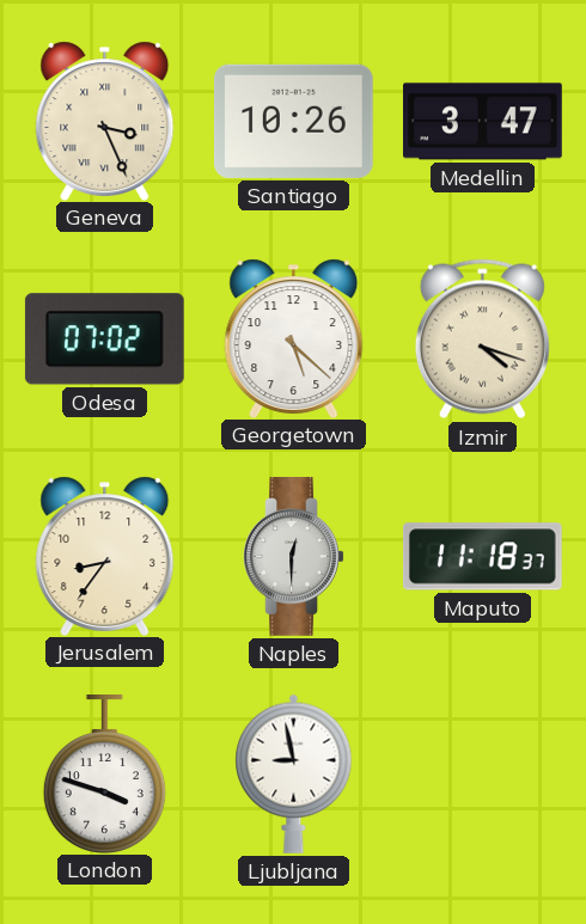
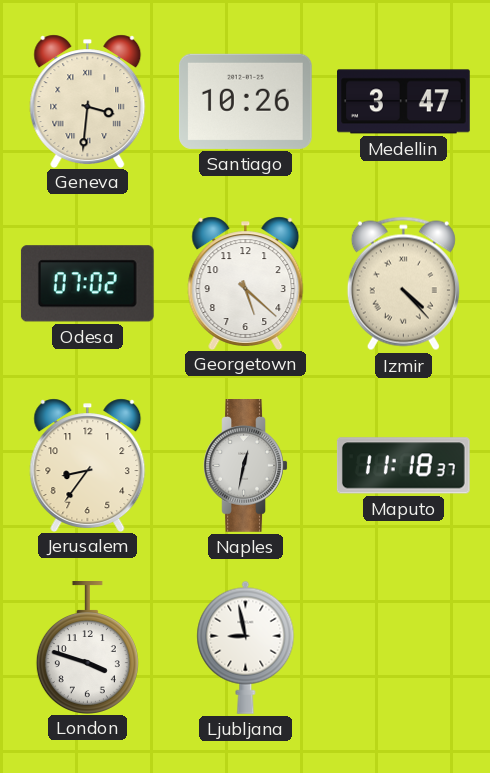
Geneva: 3:26 -> 3:31 (88, 101)
Izmir: 4:18 -> 4:23 (403, 284)
Naples: 12:30 -> 12:32 (246, 466)
